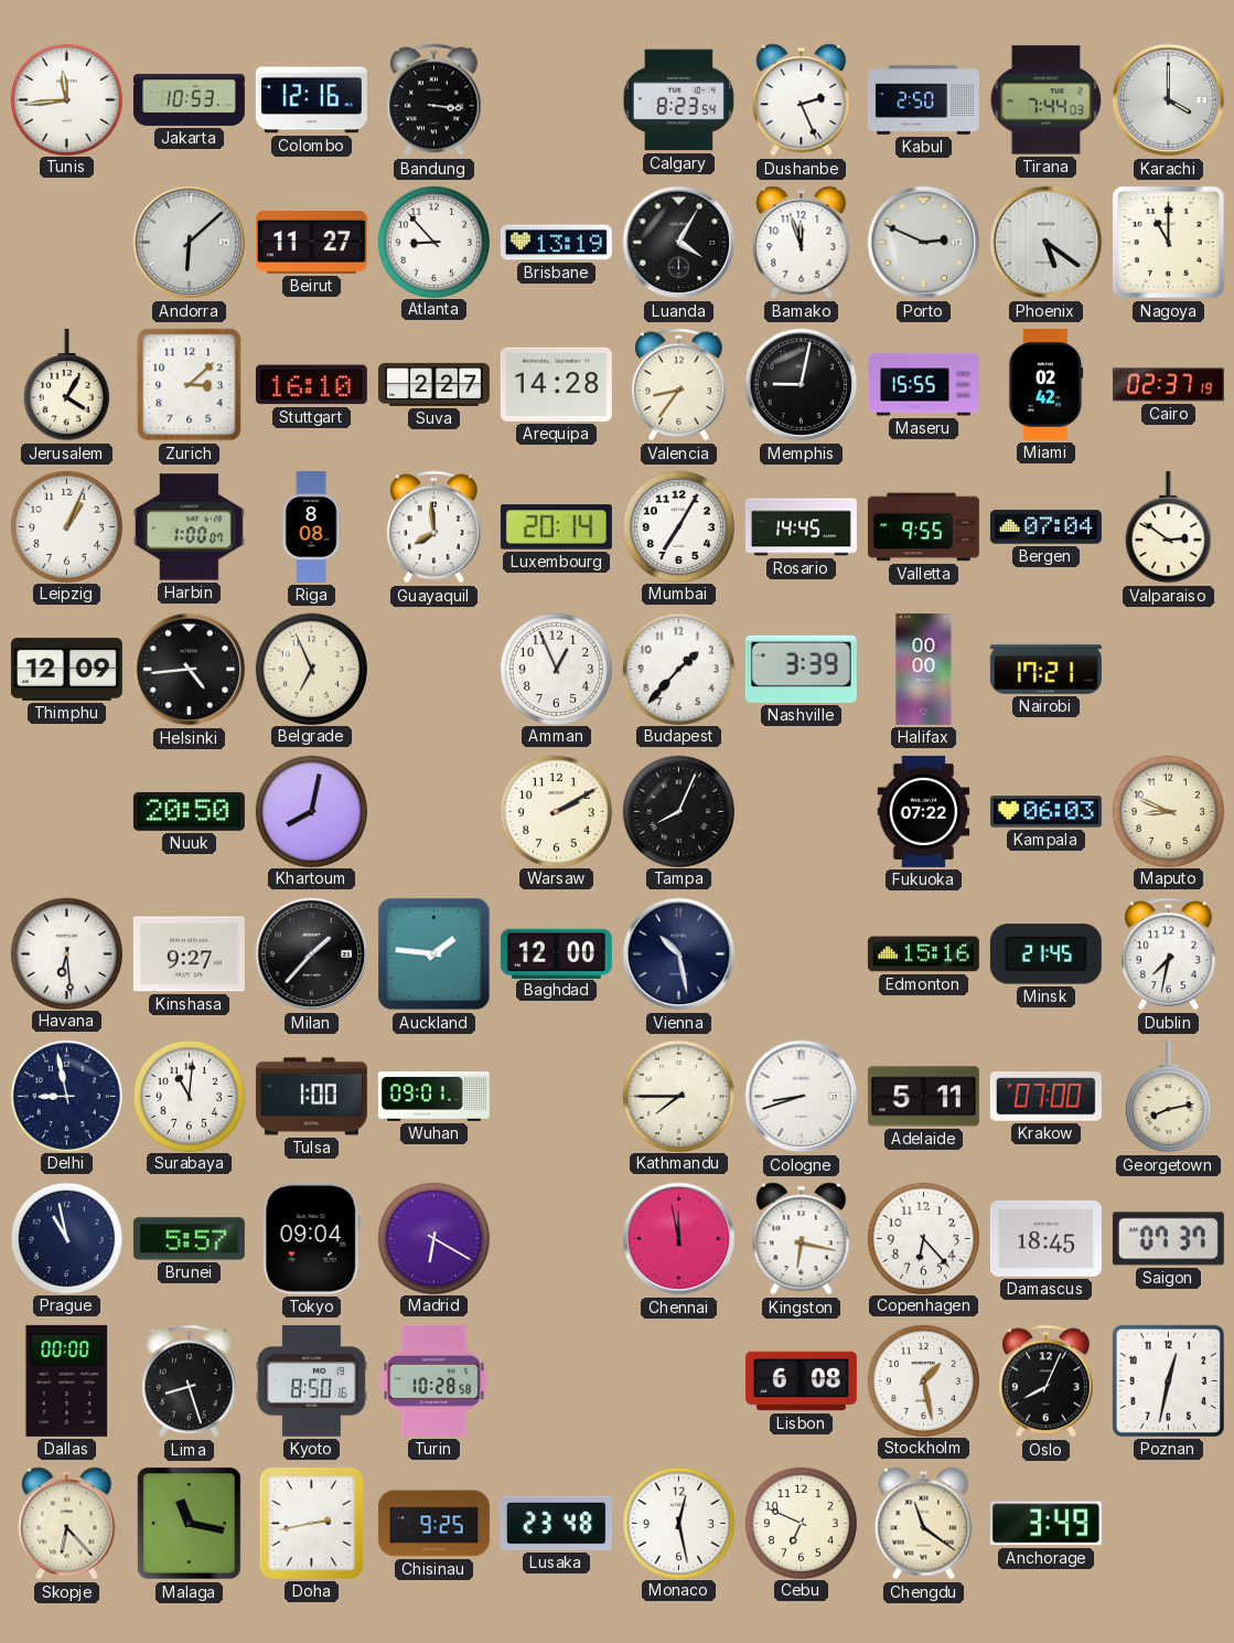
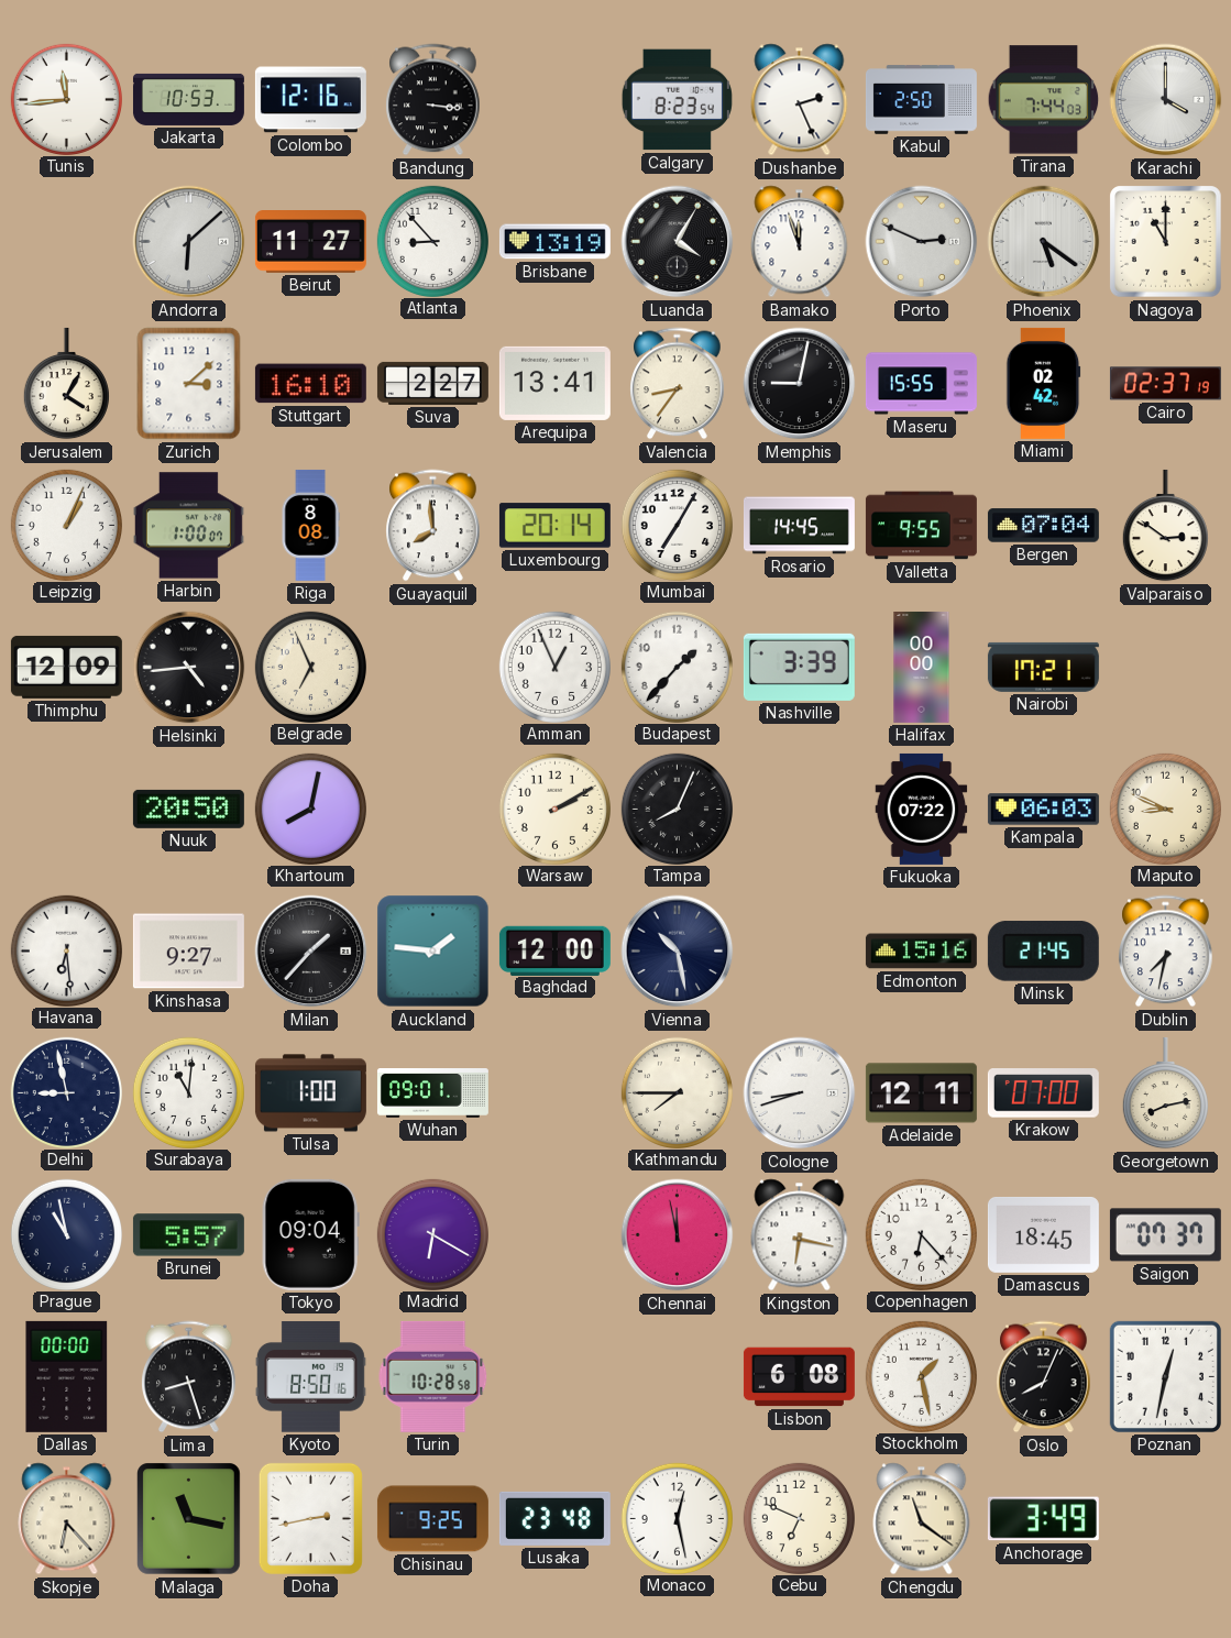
Arequipa: 14:28 -> 13:41 (554, 383)
Adelaide: 5:11 -> 12:11 (921, 1093)
